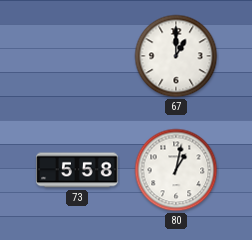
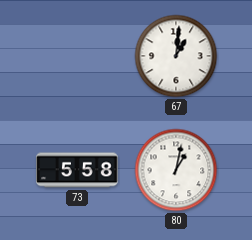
67: 1:00 -> 1:01 (176, 56)
